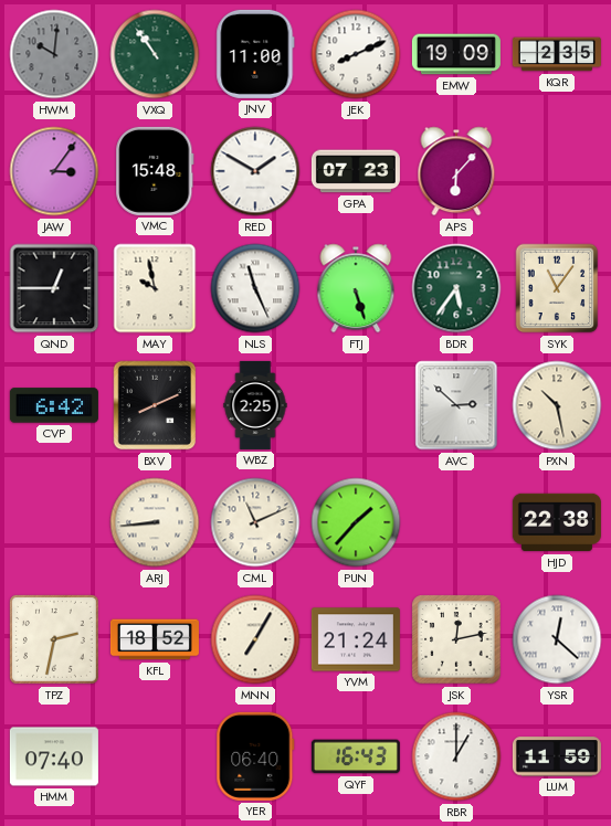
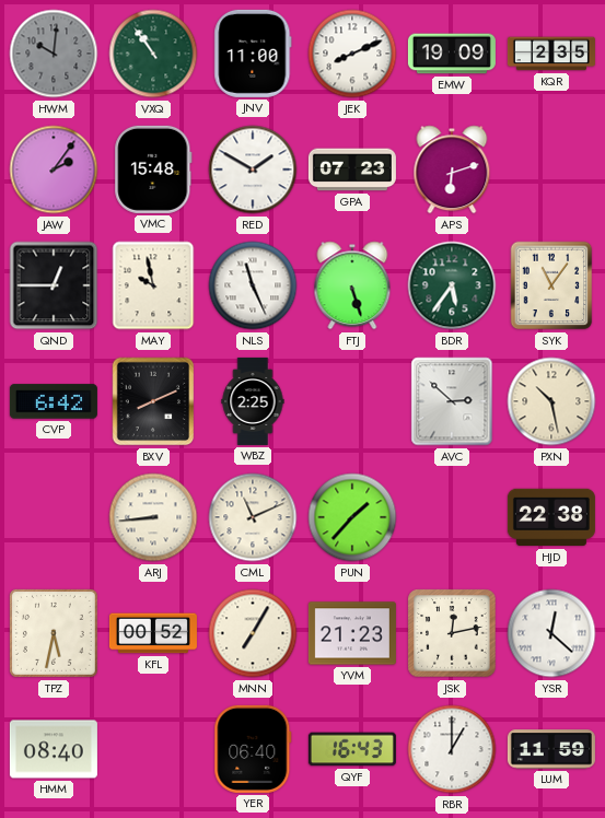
JAW: 3:06 -> 2:06 (54, 170)
APS: 6:07 -> 6:12 (452, 170)
TPZ: 2:32 -> 5:32 (54, 633)
KFL: 18:52 -> 00:52 (153, 633)
YVM: 21:24 -> 21:23 (352, 633)
HMM: 07:40 -> 08:40 (54, 749)
